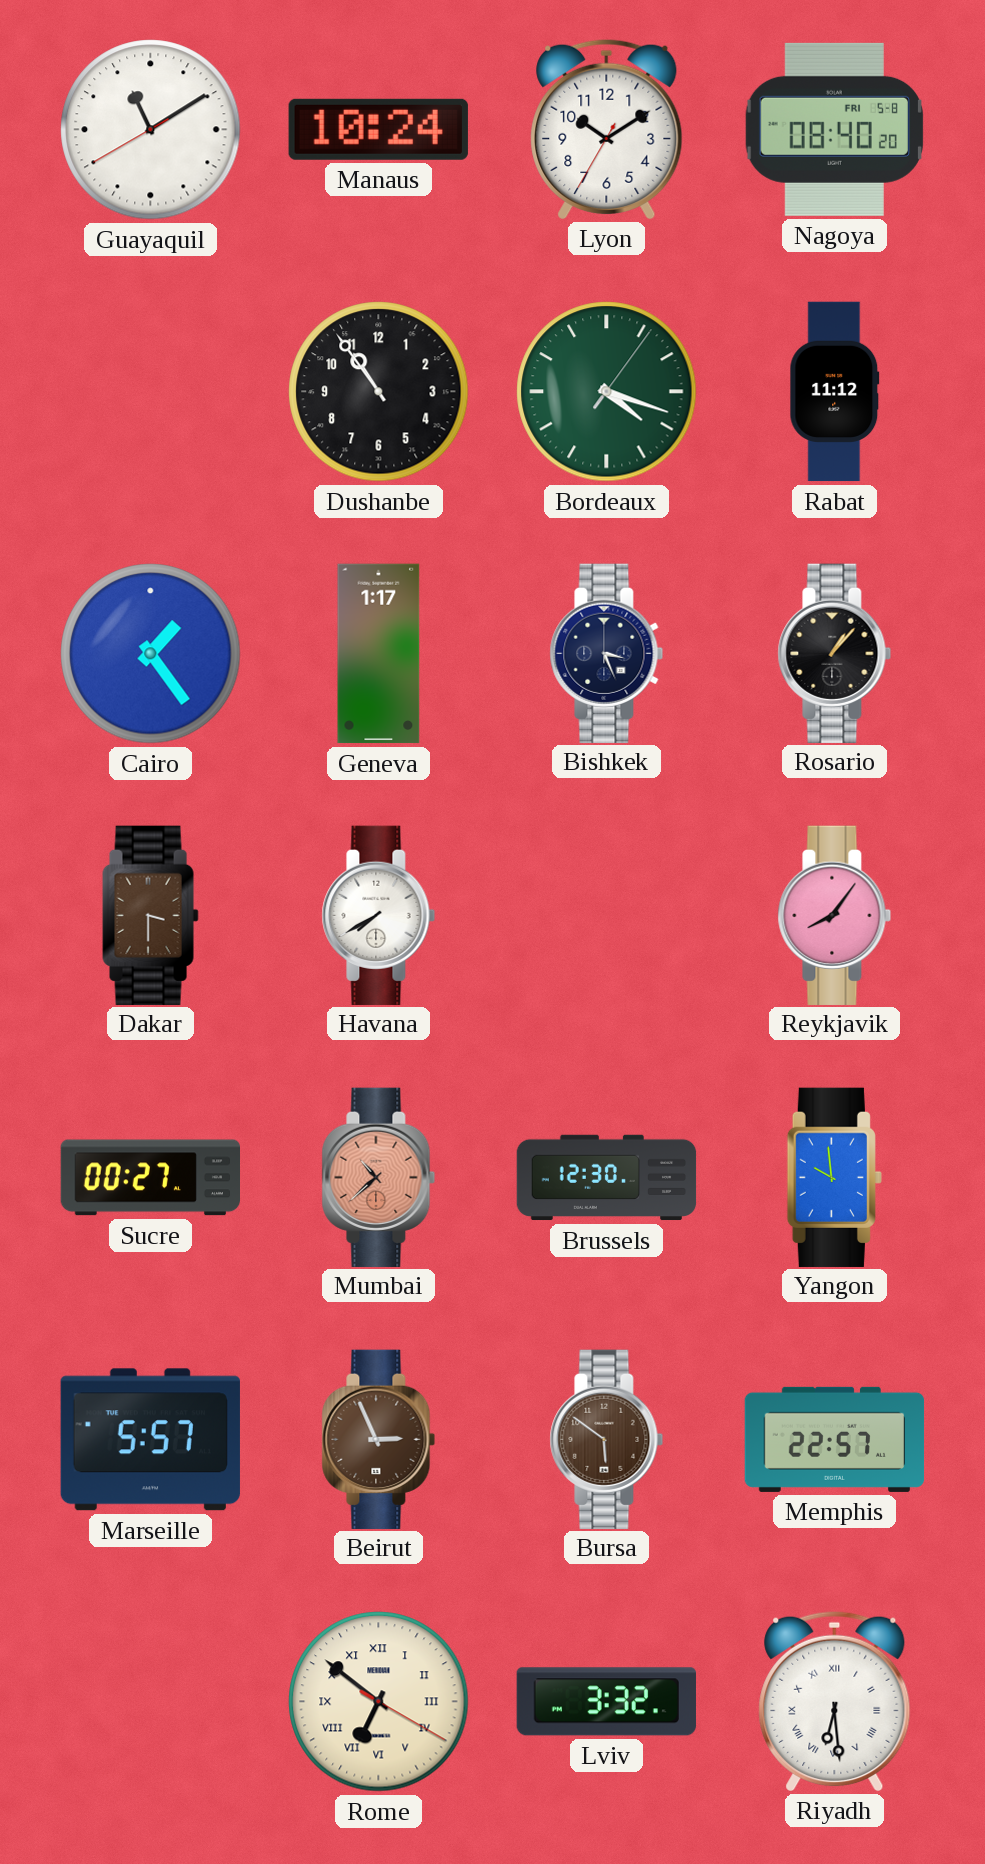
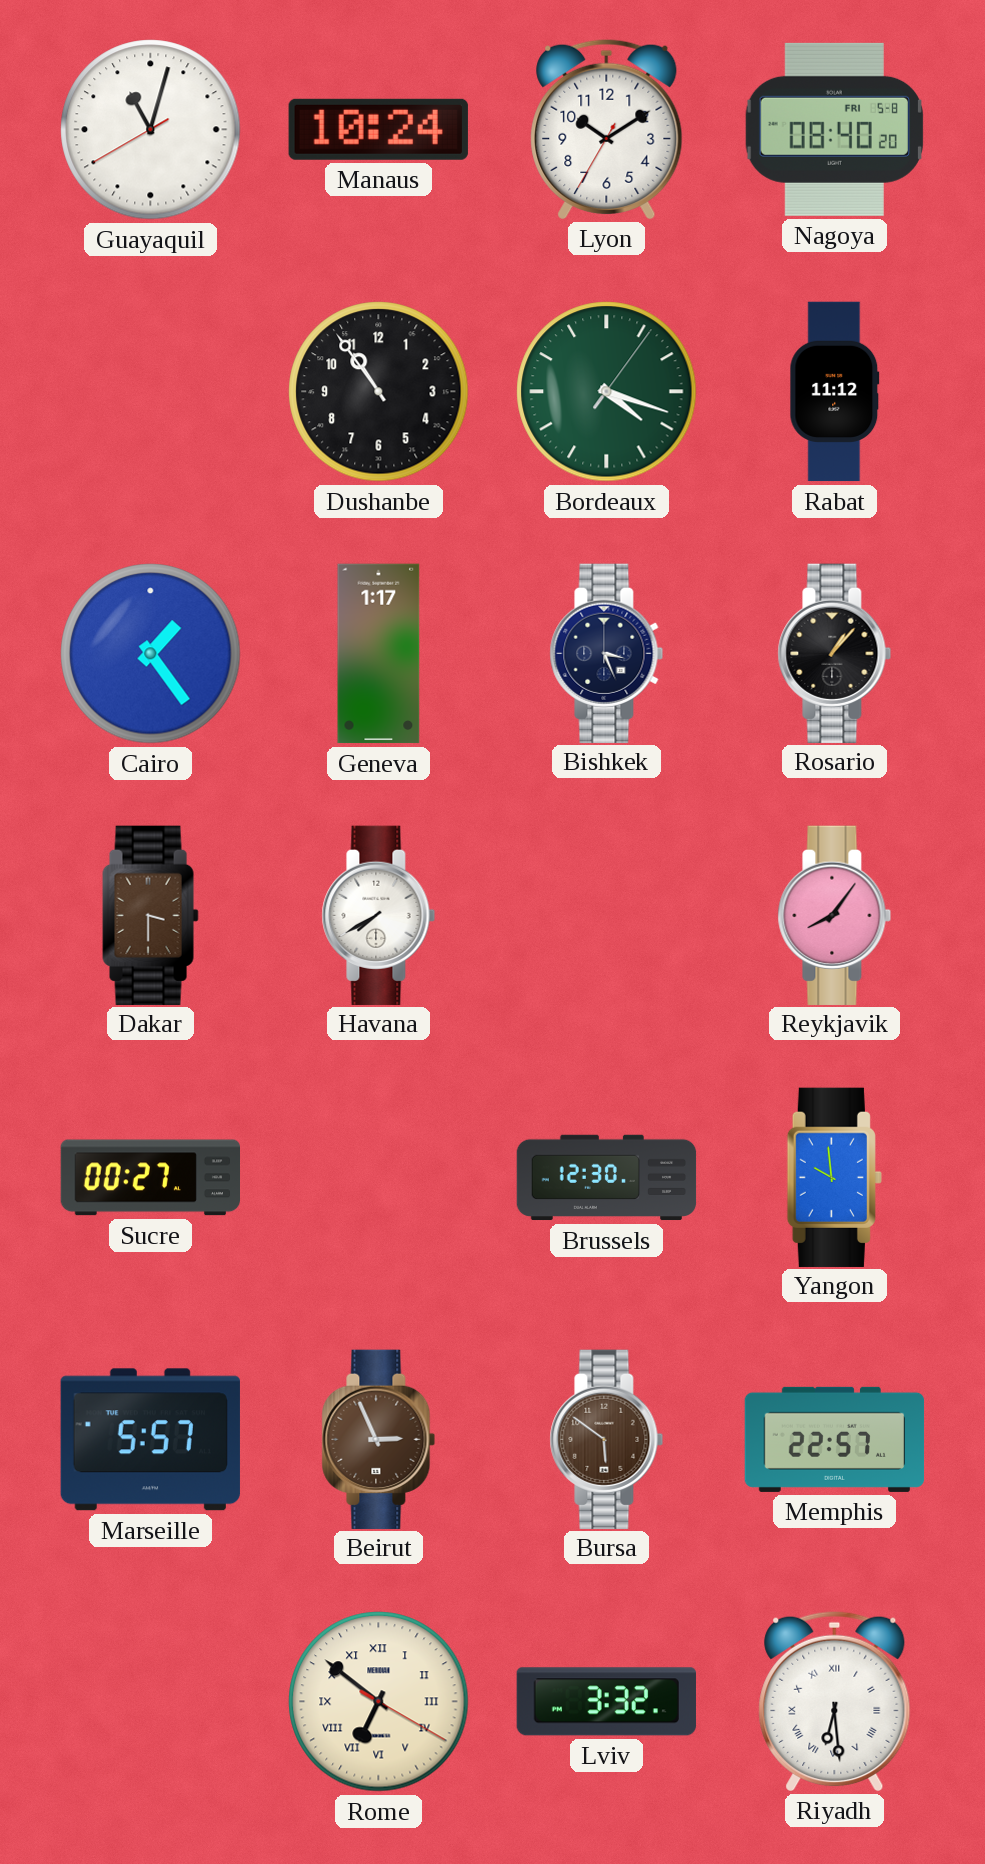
Guayaquil: 11:09 -> 11:02 (151, 130)
Mumbai: 10:38 -> none (379, 1177)
